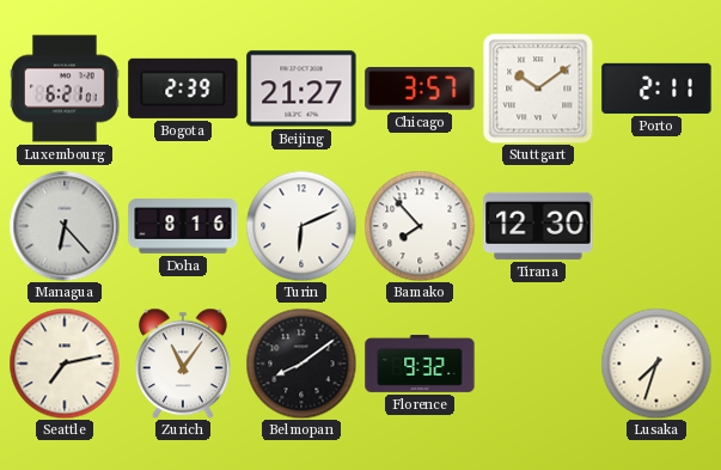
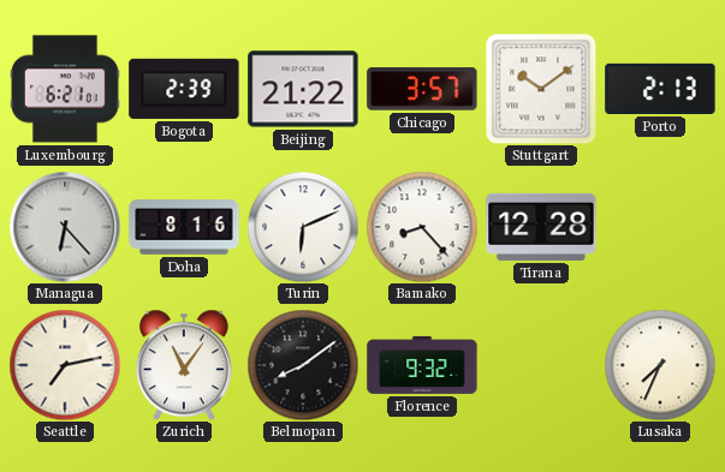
Beijing: 21:27 -> 21:22 (303, 89)
Porto: 2:11 -> 2:13 (660, 89)
Bamako: 7:53 -> 8:23 (422, 227)
Tirana: 12:30 -> 12:28 (541, 227)
Lusaka: 7:33 -> 7:34 (660, 365)
